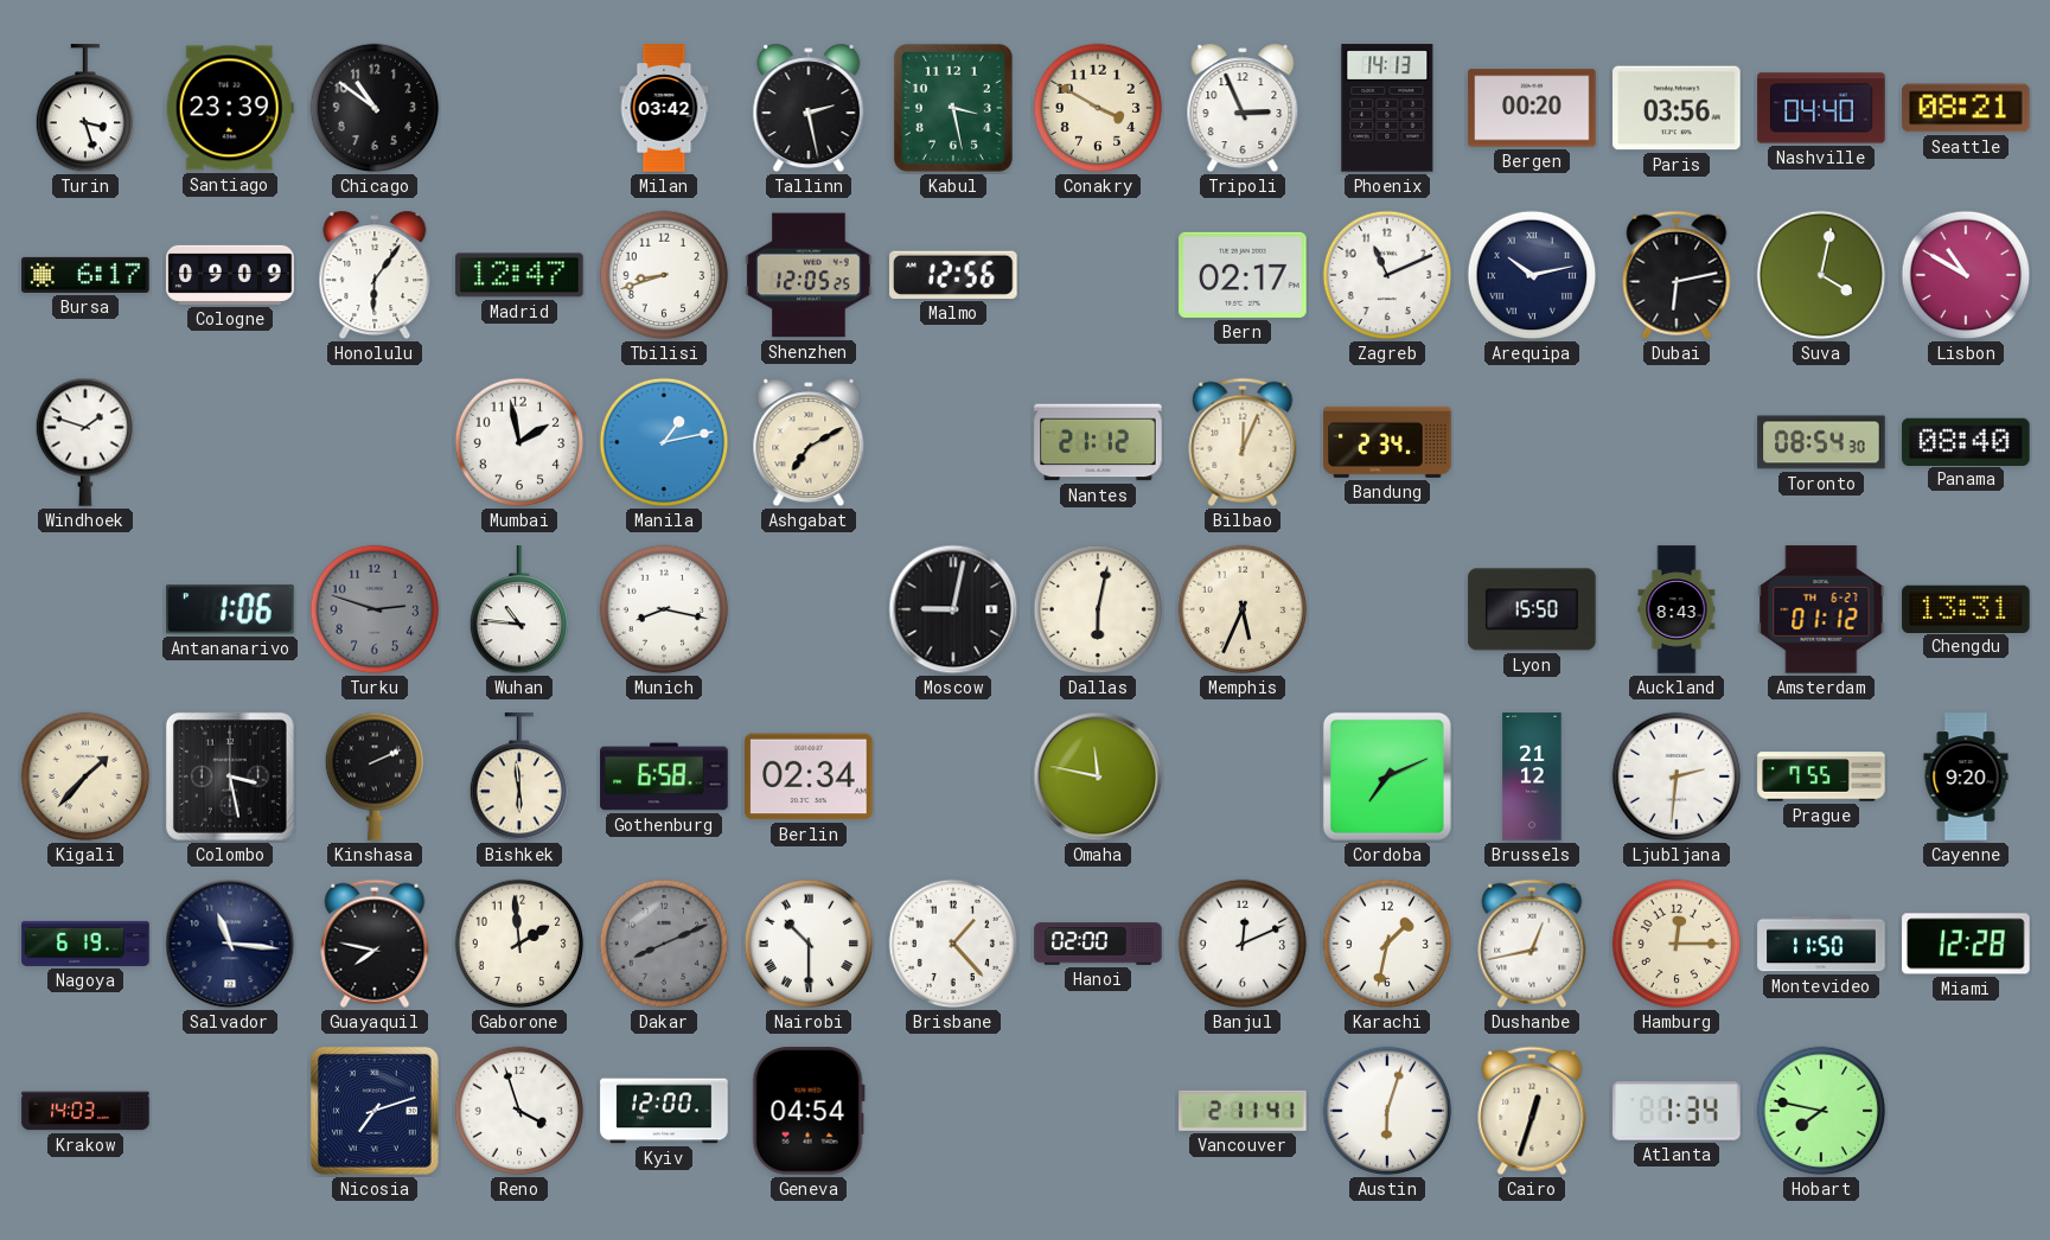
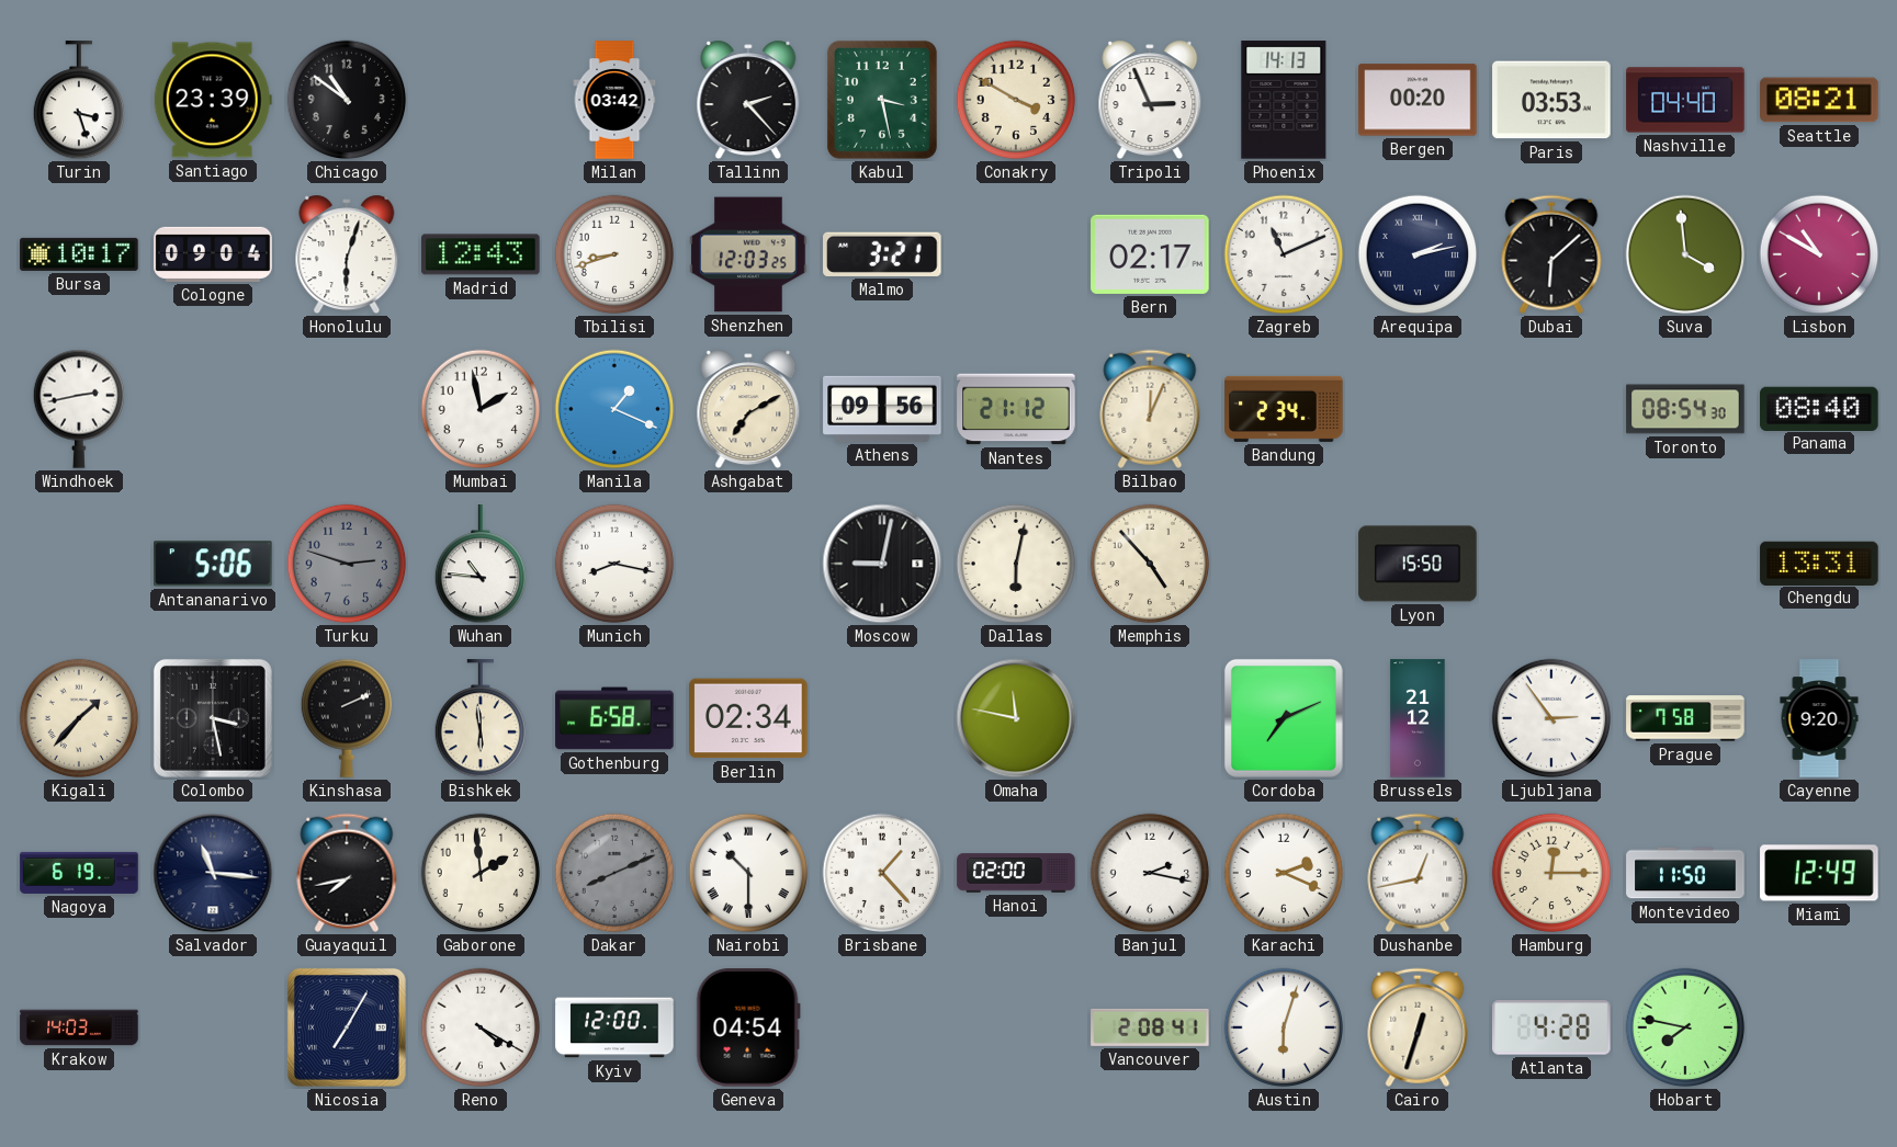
Tallinn: 2:28 -> 2:23 (748, 100)
Paris: 03:56 -> 03:53 (1551, 100)
Bursa: 6:17 -> 10:17 (79, 254)
Cologne: 09:09 -> 09:04 (213, 254)
Honolulu: 6:06 -> 6:03 (347, 254)
Madrid: 12:47 -> 12:43 (481, 254)
Shenzhen: 12:05 -> 12:03 (748, 254)
Malmo: 12:56 -> 3:21 (882, 254)
Arequipa: 10:13 -> 2:13 (1418, 254)
Dubai: 6:13 -> 6:08 (1551, 254)
Suva: 4:02 -> 3:59 (1685, 254)
Windhoek: 1:48 -> 2:43 (78, 409)
Manila: 1:13 -> 1:19 (614, 409)
Athens: none -> 09:56 (882, 409)
Antananarivo: 1:06 -> 5:06 (213, 564)
Memphis: 5:34 -> 4:53 (1150, 564)
Auckland: 8:43 -> none (1677, 609)
Amsterdam: 01:12 -> none (1821, 609)
Ljubljana: 2:31 -> 2:54 (1551, 718)
Prague: 7:55 -> 7:58 (1685, 718)
Guayaquil: 7:47 -> 7:43 (347, 873)
Banjul: 12:11 -> 2:17 (1150, 873)
Karachi: 1:32 -> 2:19 (1284, 873)
Miami: 12:28 -> 12:49 (1819, 873)
Nicosia: 7:12 -> 7:05 (347, 1027)
Reno: 3:57 -> 4:20 (481, 1027)
Vancouver: 2:11 -> 2:08 (1150, 1027)
Atlanta: 1:34 -> 4:28 (1551, 1027)
